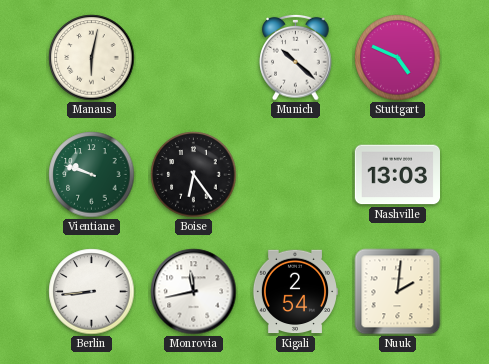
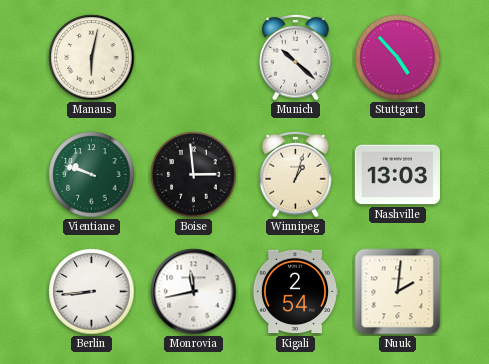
Stuttgart: 4:49 -> 4:53 (398, 58)
Boise: 6:24 -> 2:59 (194, 175)
Winnipeg: none -> 1:03 (296, 174)
